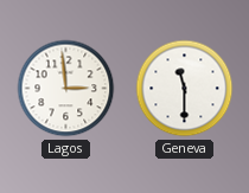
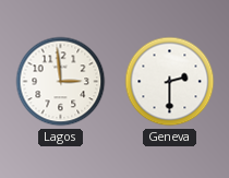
Geneva: 11:30 -> 2:30 (170, 82)
